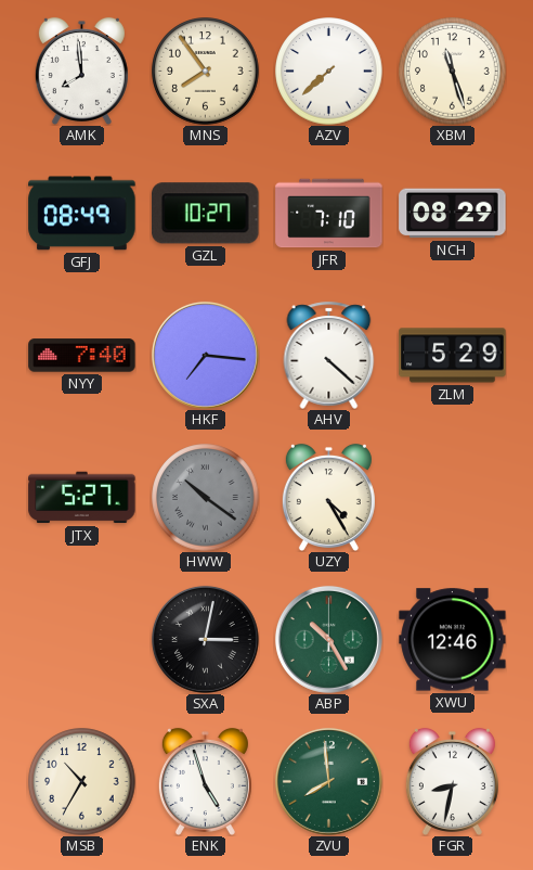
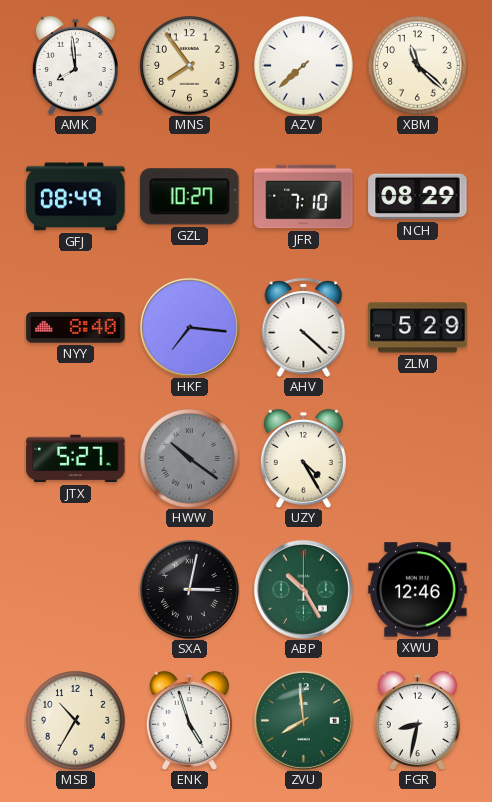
XBM: 11:27 -> 11:22 (418, 66)
NYY: 7:40 -> 8:40 (76, 328)
